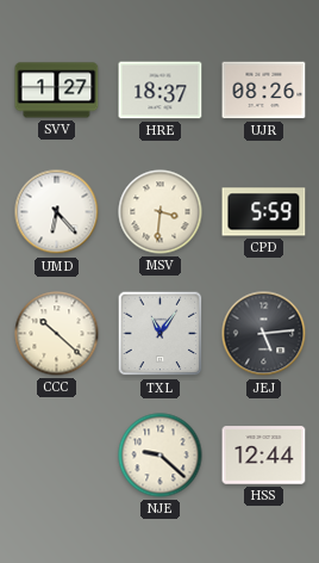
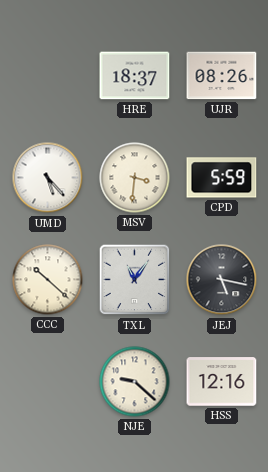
SVV: 1:27 -> none (57, 91)
UMD: 6:23 -> 5:23 (48, 178)
JEJ: 5:14 -> 5:17 (222, 280)
HSS: 12:44 -> 12:16 (222, 382)
